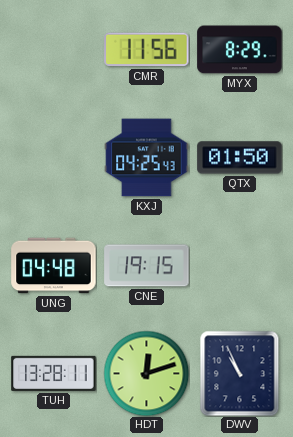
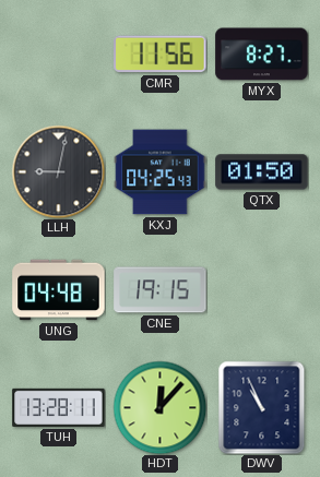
MYX: 8:29 -> 8:27 (262, 55)
LLH: none -> 9:02 (58, 171)
HDT: 12:12 -> 12:07 (159, 407)
